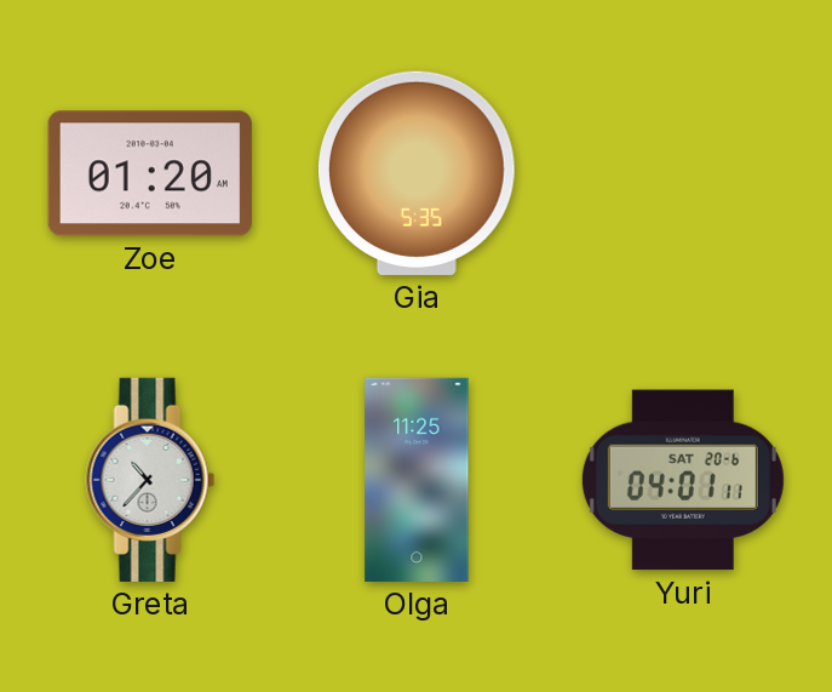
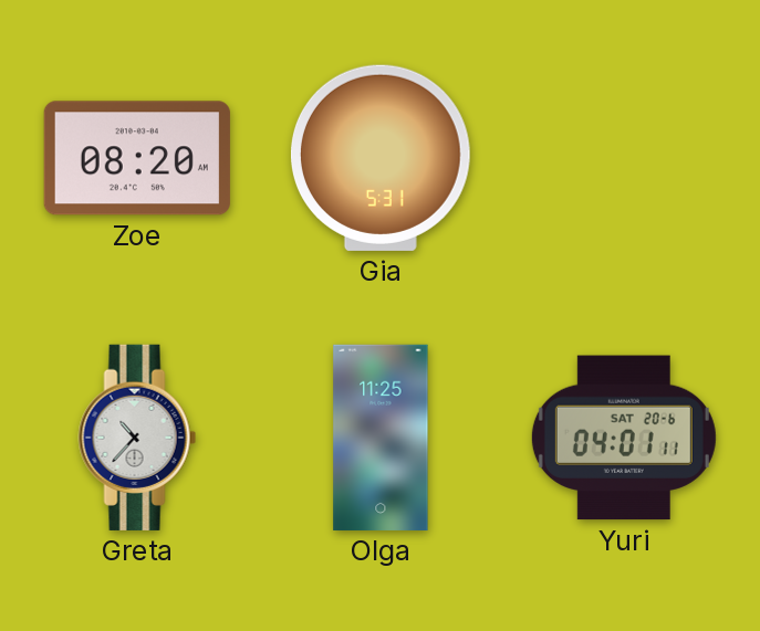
Zoe: 01:20 -> 08:20 (137, 158)
Gia: 5:35 -> 5:31 (381, 158)
